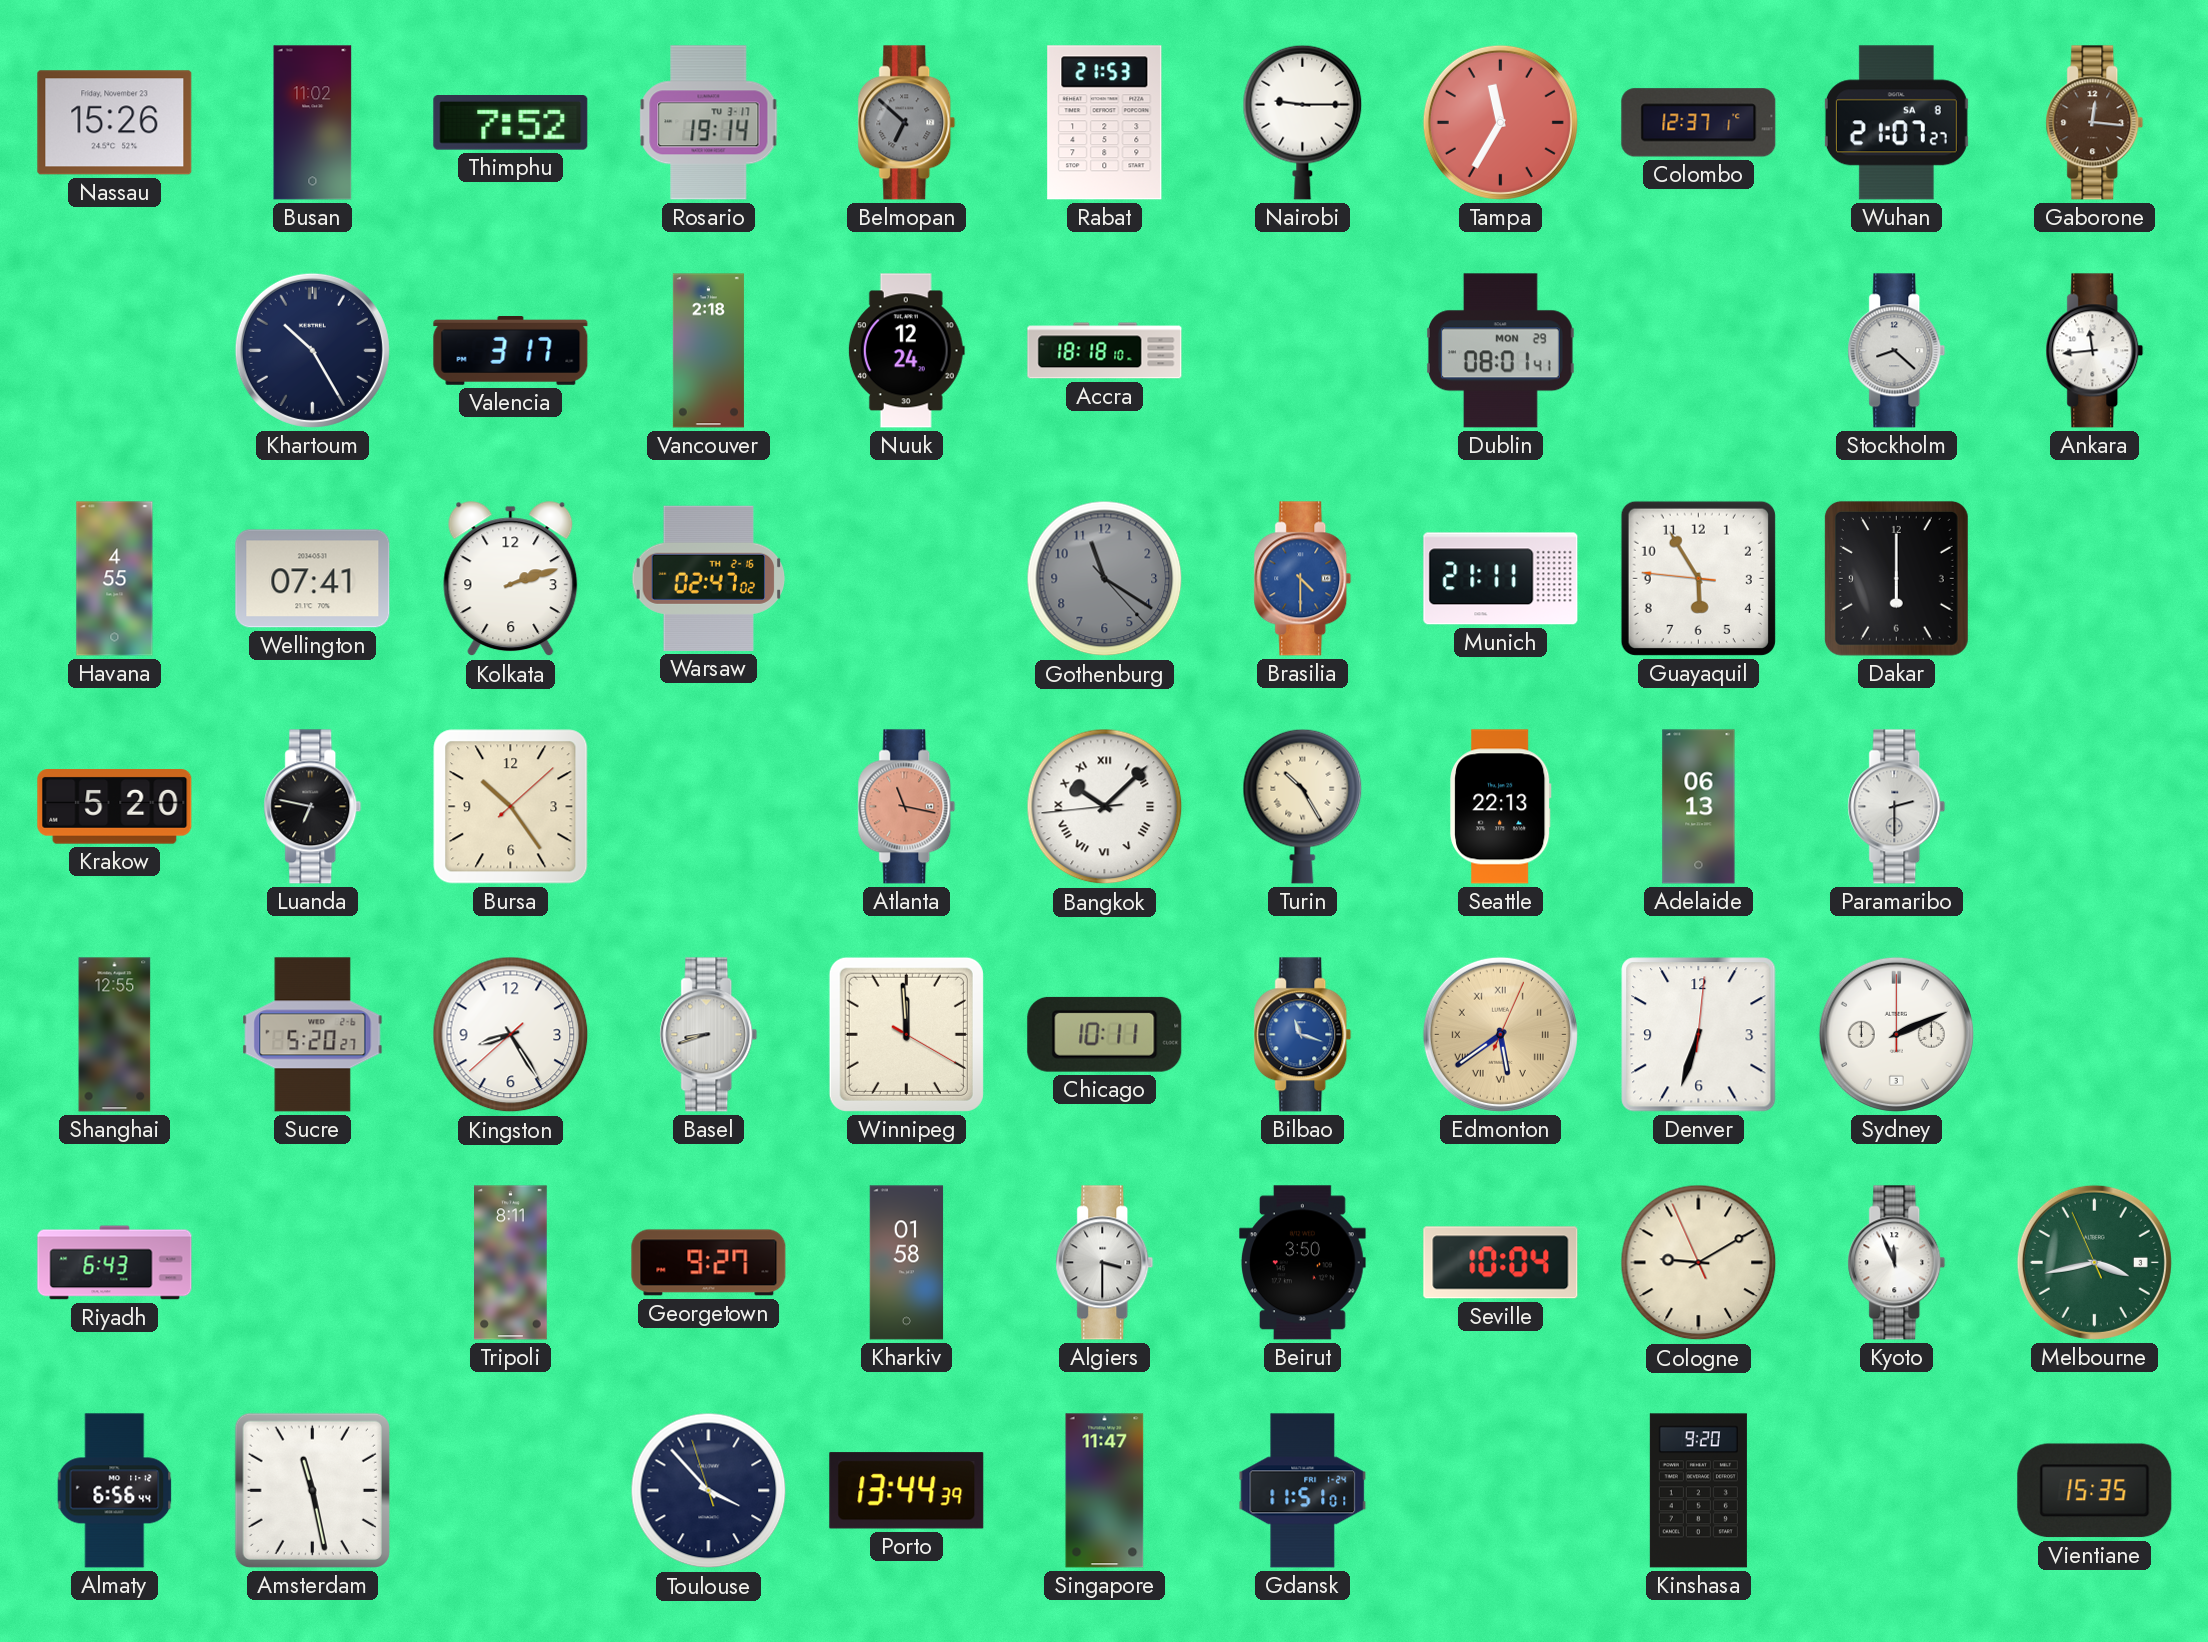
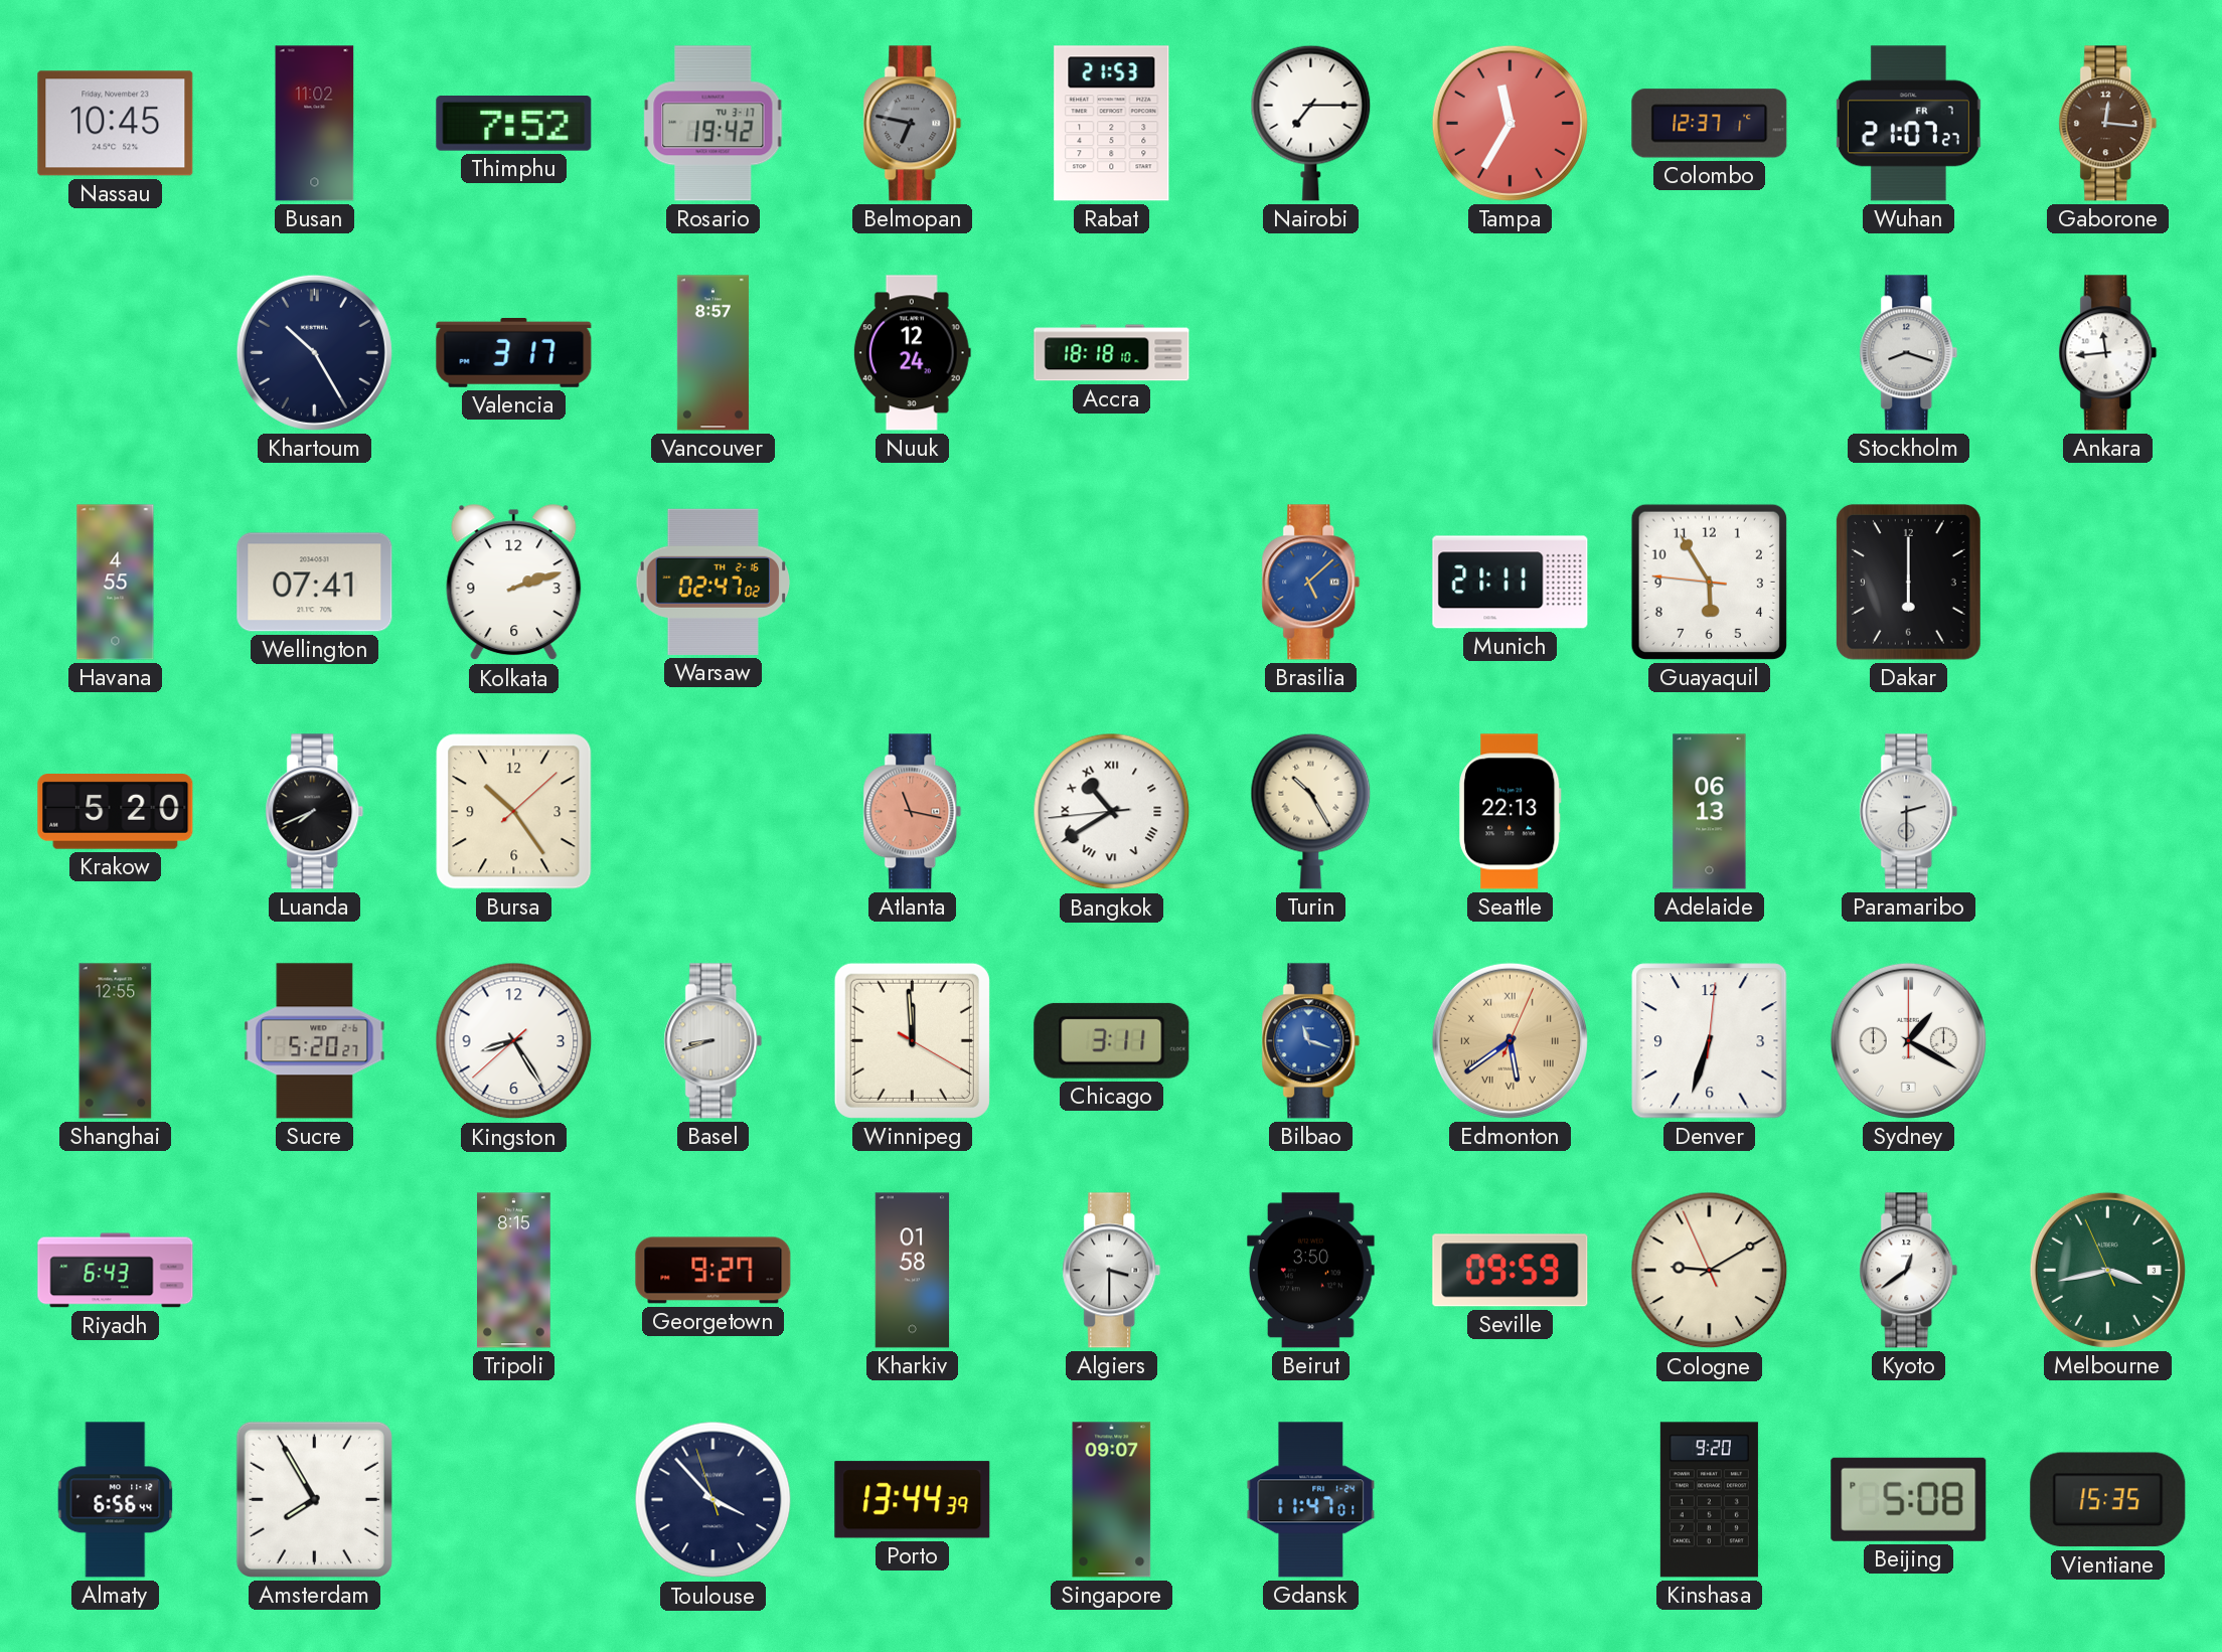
Nassau: 15:26 -> 10:45 (116, 124)
Rosario: 19:14 -> 19:42 (713, 124)
Belmopan: 6:52 -> 6:47 (913, 124)
Nairobi: 9:15 -> 7:15 (1311, 123)
Wuhan date: SA 8 -> FR 7 (1908, 124)
Vancouver: 2:18 -> 8:57 (712, 353)
Dublin: 08:01 -> none (1500, 351)
Stockholm: 8:22 -> 8:18 (1909, 353)
Gothenburg: 11:20 -> none (1105, 579)
Brasilia: 4:30 -> 5:08 (1311, 583)
Luanda: 6:47 -> 7:41 (315, 812)
Bangkok: 10:07 -> 10:39 (1112, 812)
Chicago: 10:11 -> 3:11 (1112, 1040)
Sydney: 2:11 -> 1:20 (1908, 1040)
Tripoli: 8:11 -> 8:15 (514, 1271)
Seville: 10:04 -> 09:59 (1511, 1271)
Kyoto: 11:56 -> 12:39 (1909, 1271)
Amsterdam: 11:28 -> 7:55 (314, 1499)
Singapore: 11:47 -> 09:07 (1112, 1500)
Gdansk: 11:51 -> 11:47 (1311, 1500)
Beijing: none -> 5:08 (1909, 1499)
